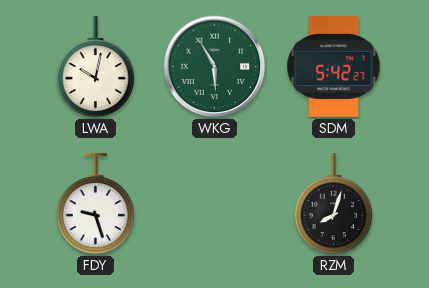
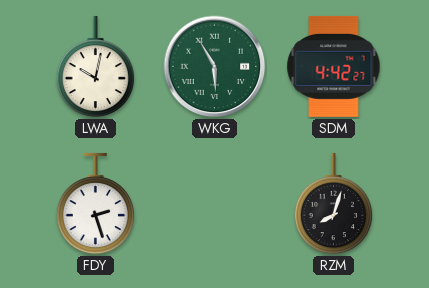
SDM: 5:42 -> 4:42 (334, 66)
FDY: 9:27 -> 2:27 (95, 204)
